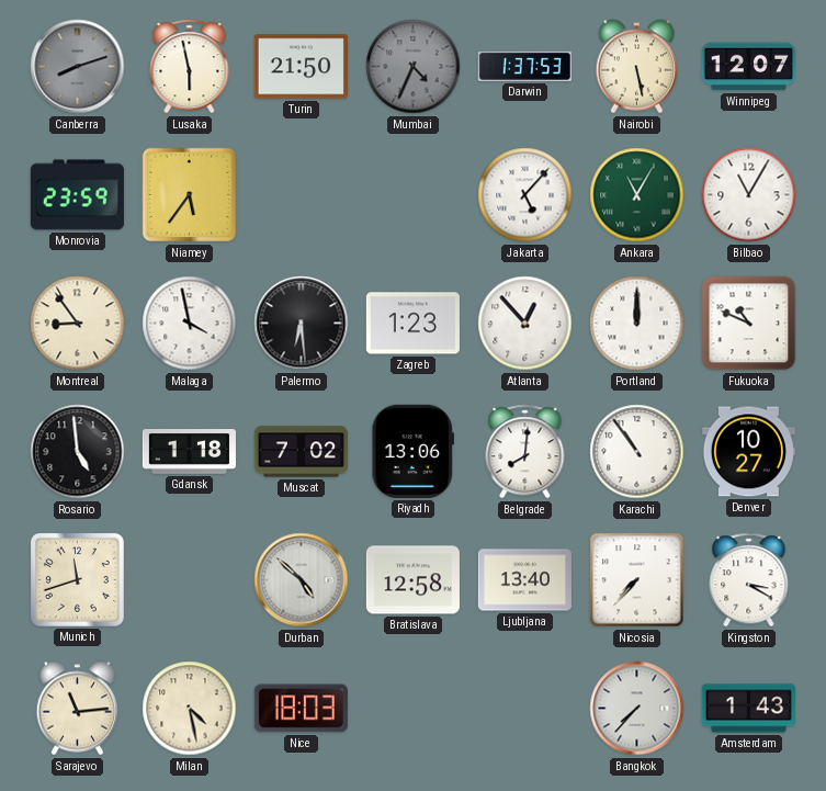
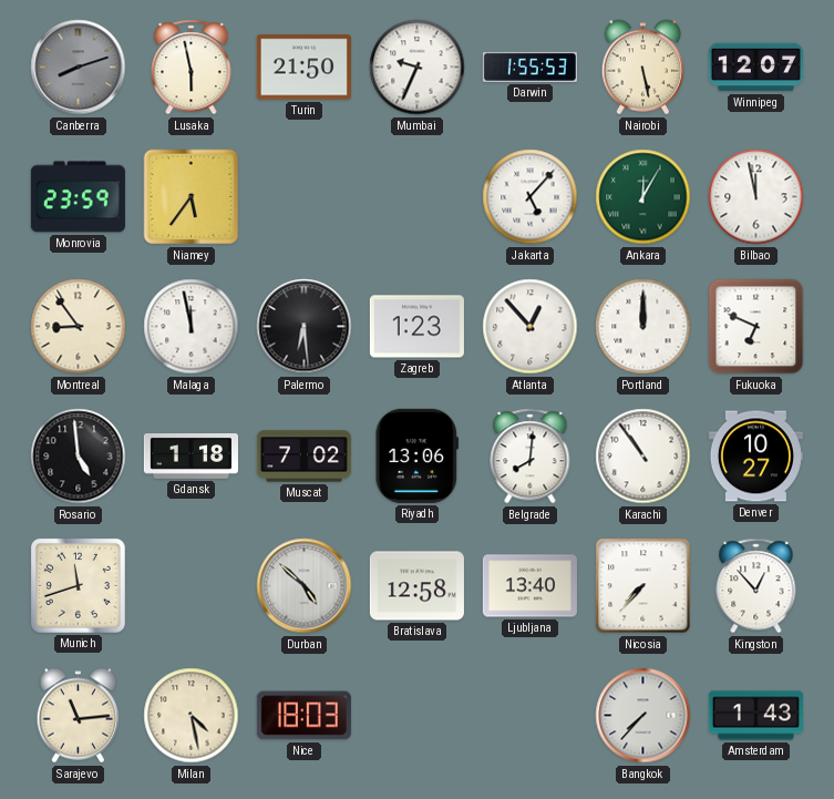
Mumbai: 4:34 -> 9:34 (418, 68)
Mumbai dial: grey -> white (418, 68)
Darwin: 1:37 -> 1:55 (529, 66)
Ankara: 11:05 -> 12:05 (643, 197)
Bilbao: 11:05 -> 11:58 (756, 197)
Malaga: 3:58 -> 11:58 (192, 327)
Fukuoka: 10:49 -> 6:49 (756, 327)
Kingston: 3:20 -> 12:53 (756, 586)
